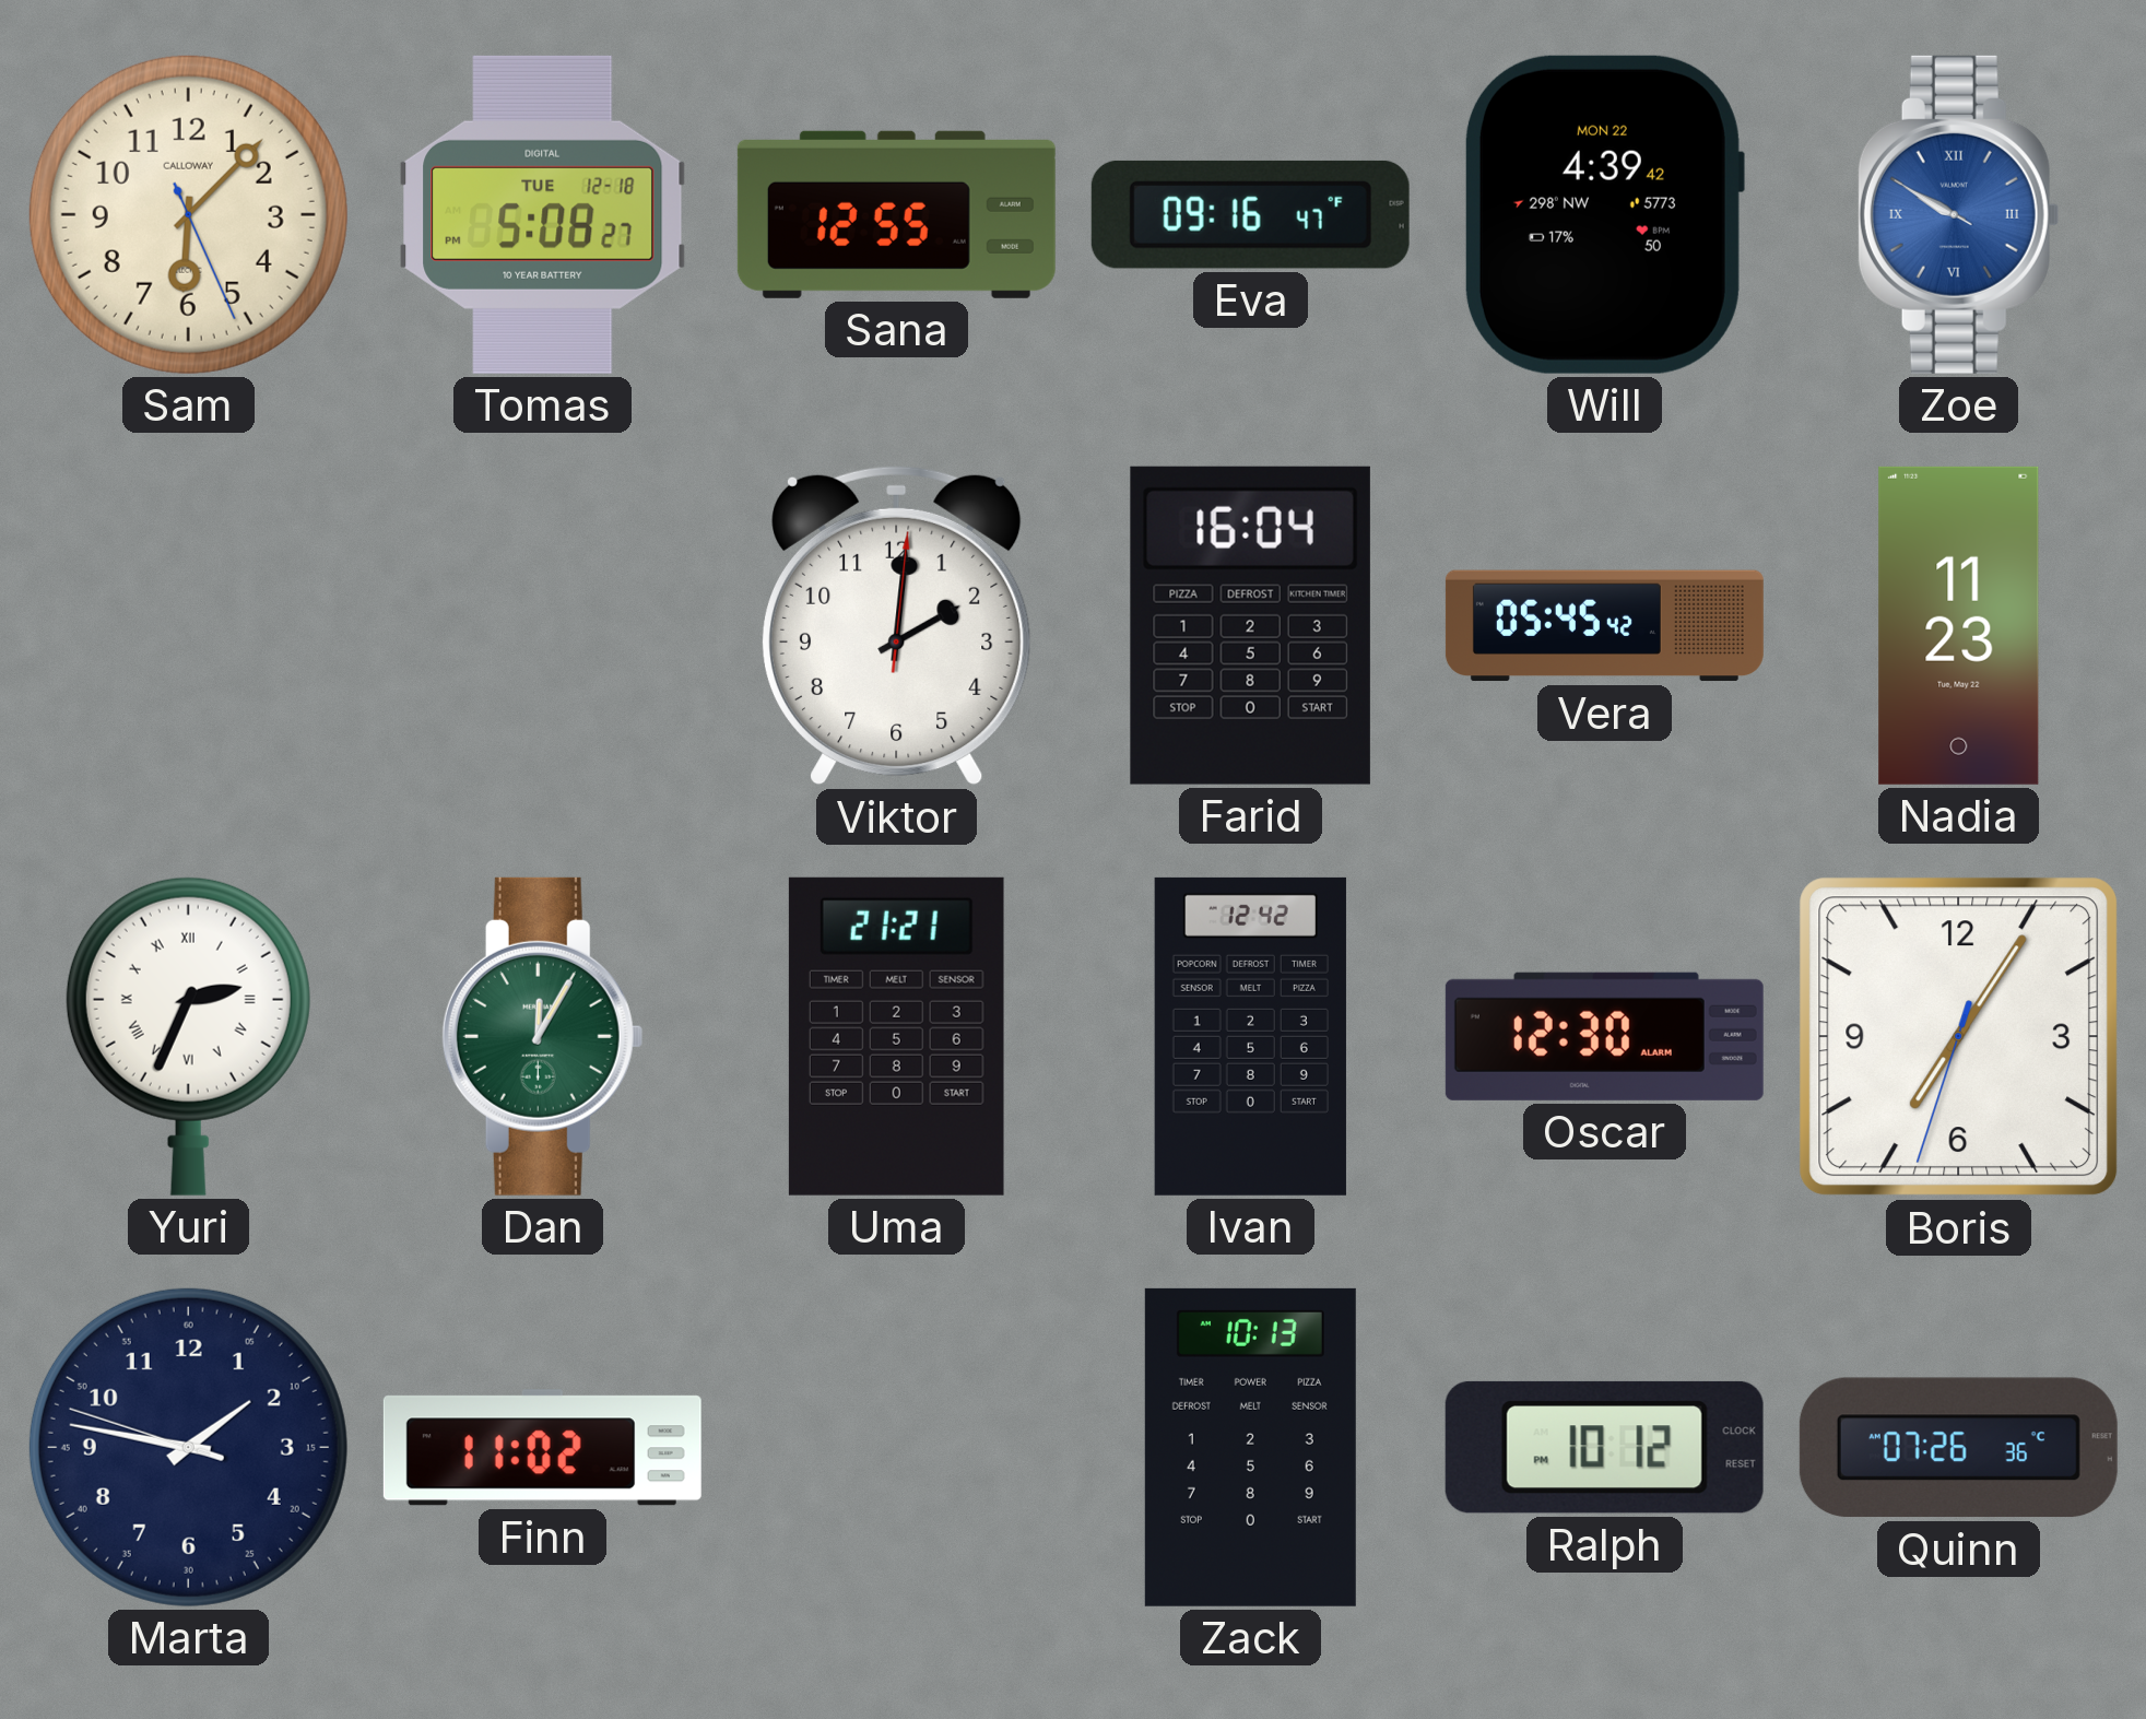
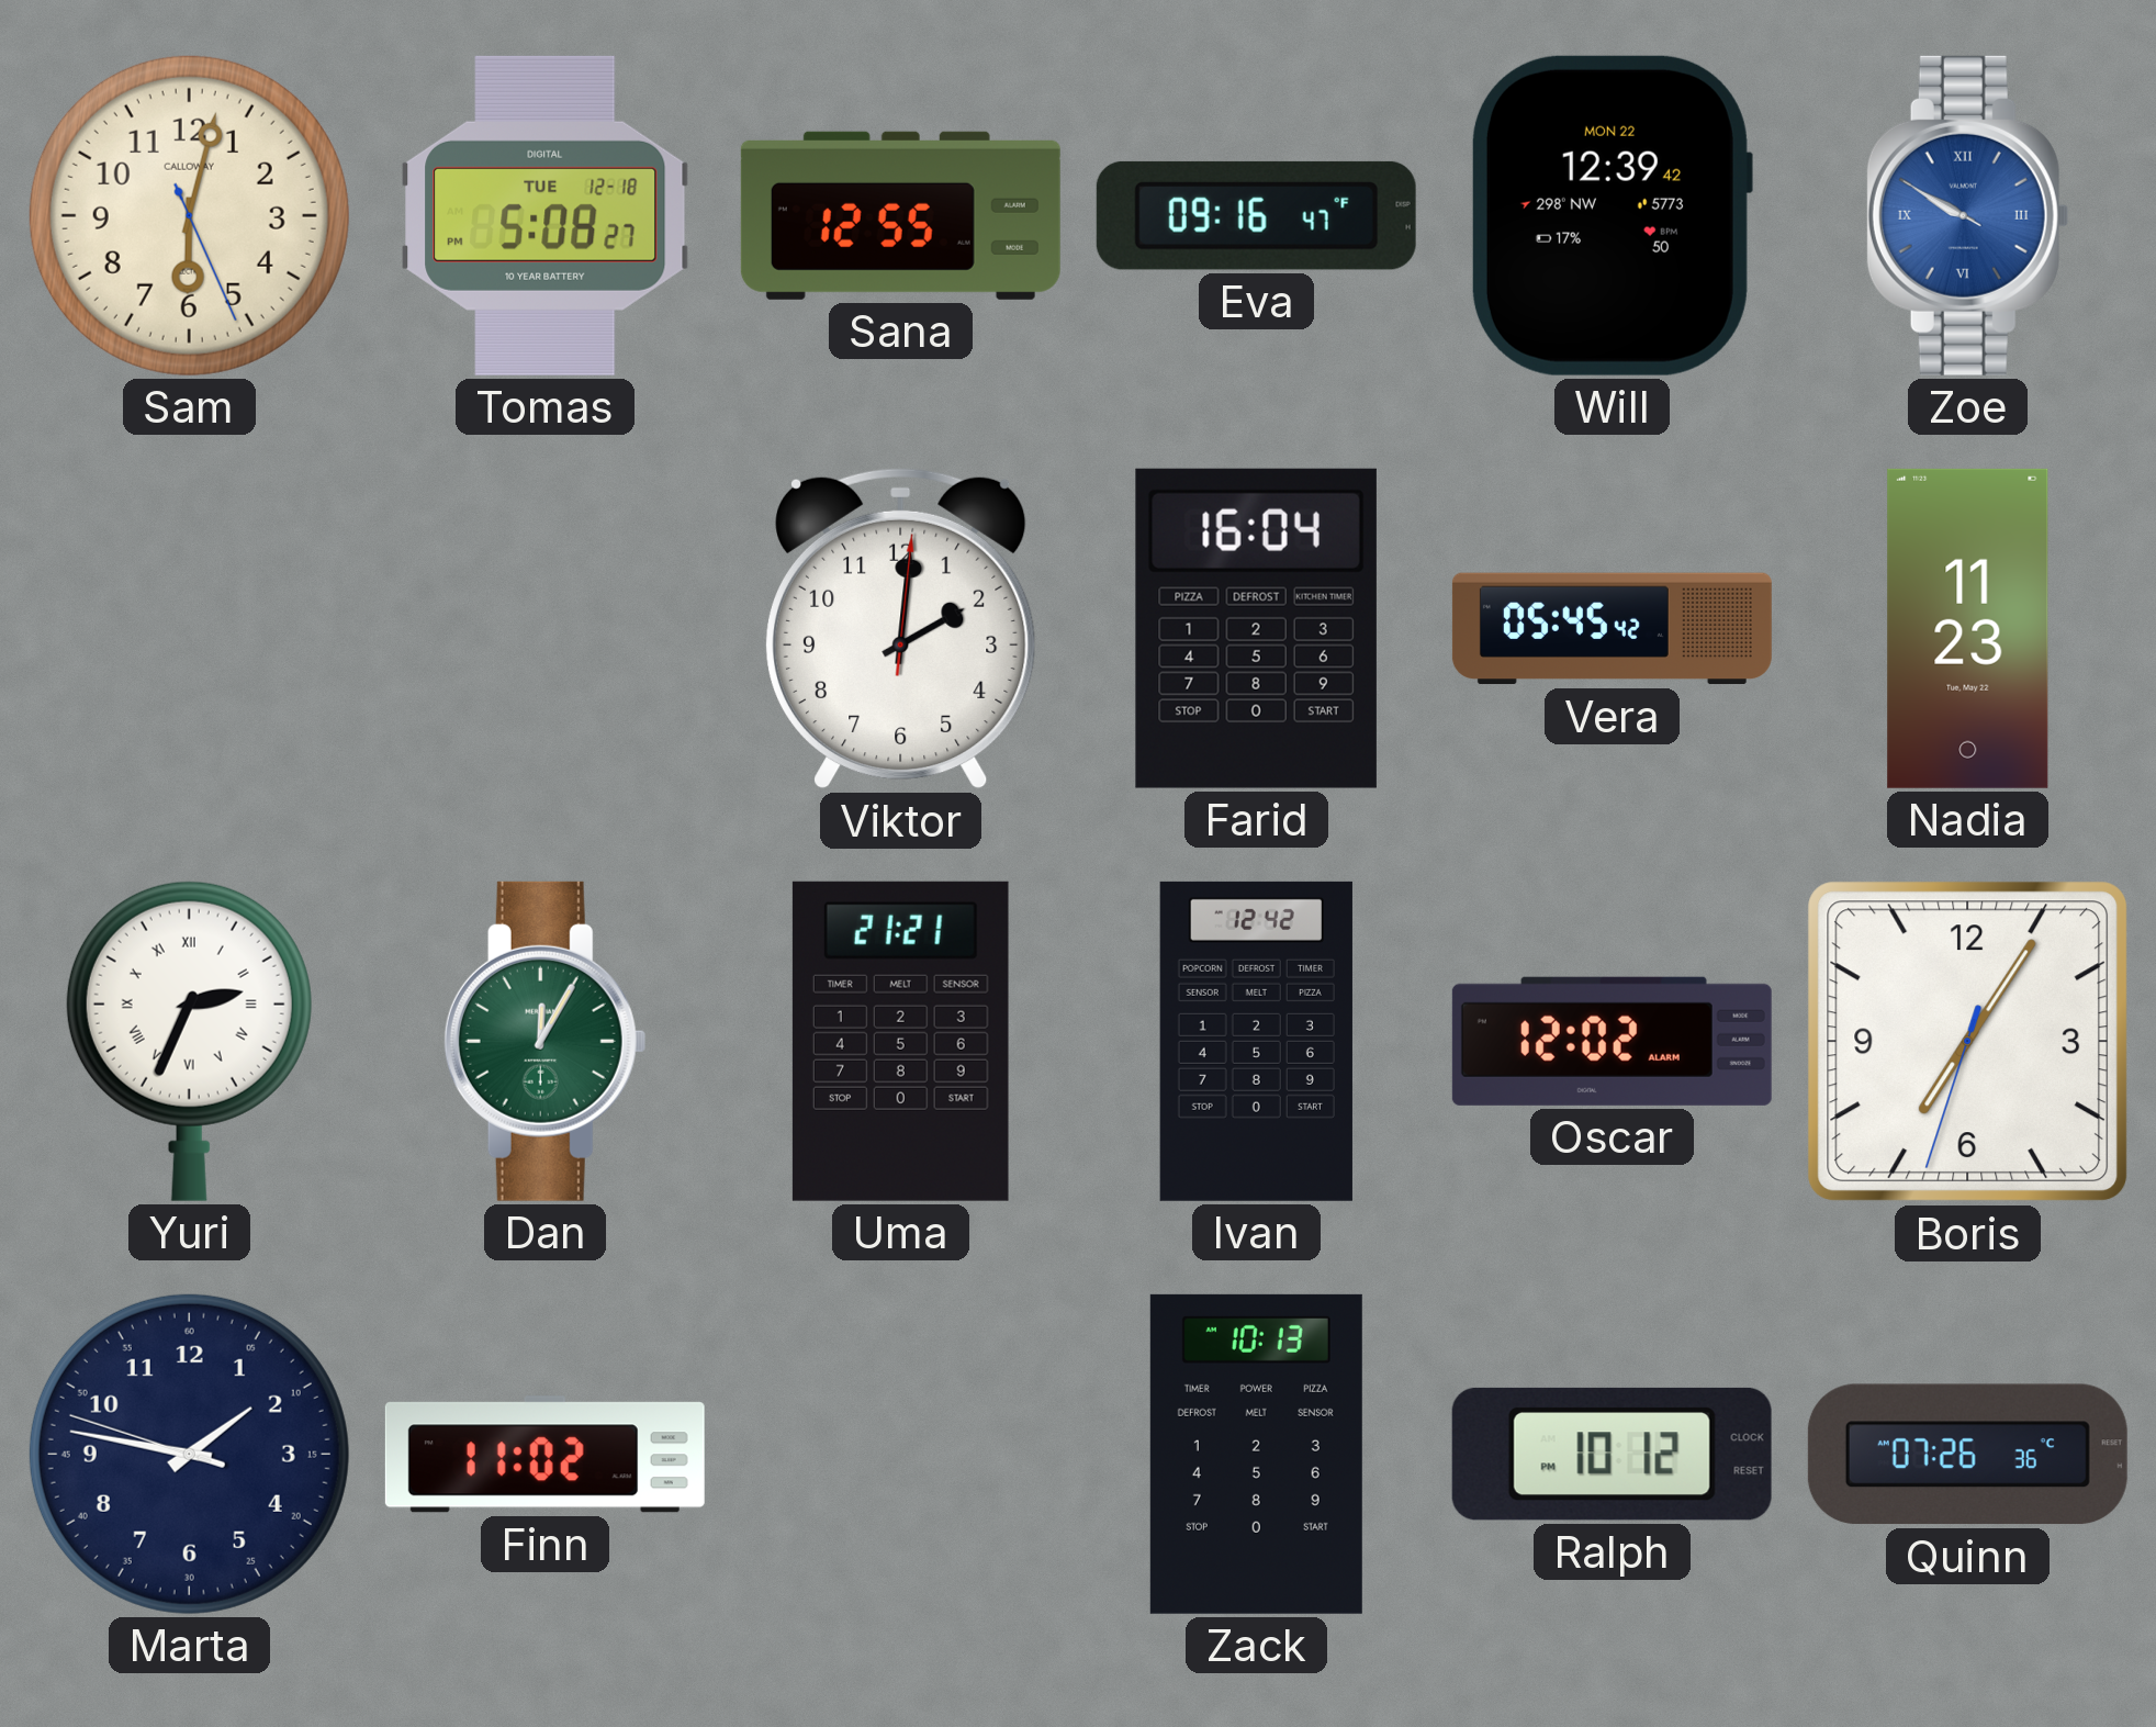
Sam: 6:07 -> 6:02 (189, 215)
Will: 4:39 -> 12:39 (1612, 215)
Oscar: 12:30 -> 12:02 (1612, 1041)
